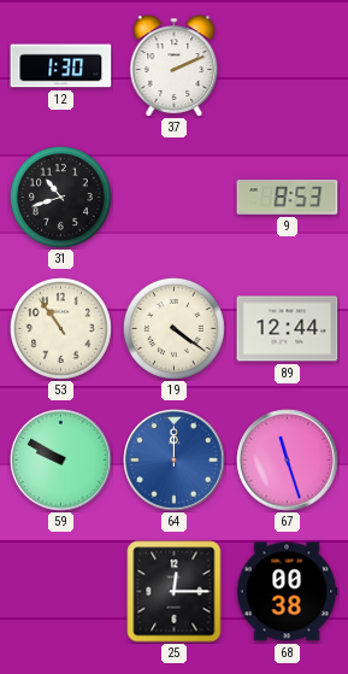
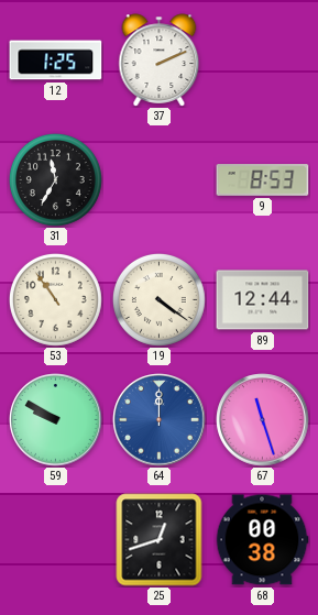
12: 1:30 -> 1:25 (56, 61)
31: 10:42 -> 11:35 (55, 179)
25: 12:15 -> 12:42 (160, 540)
